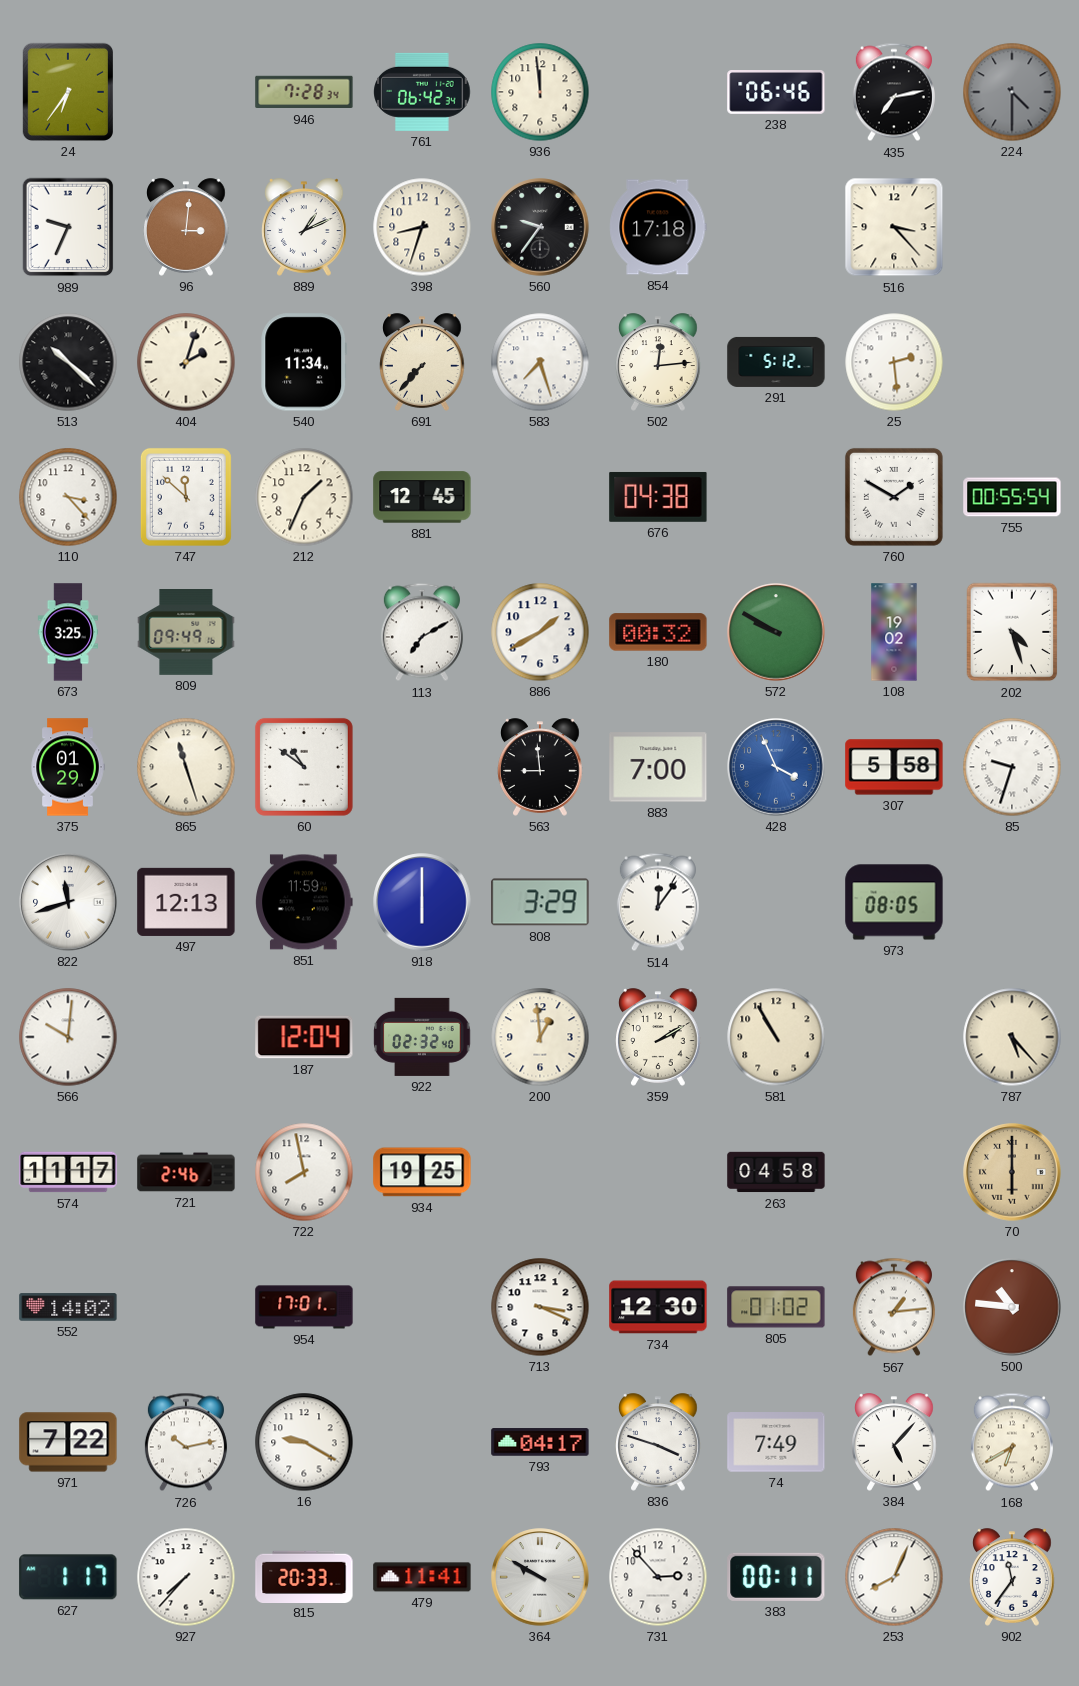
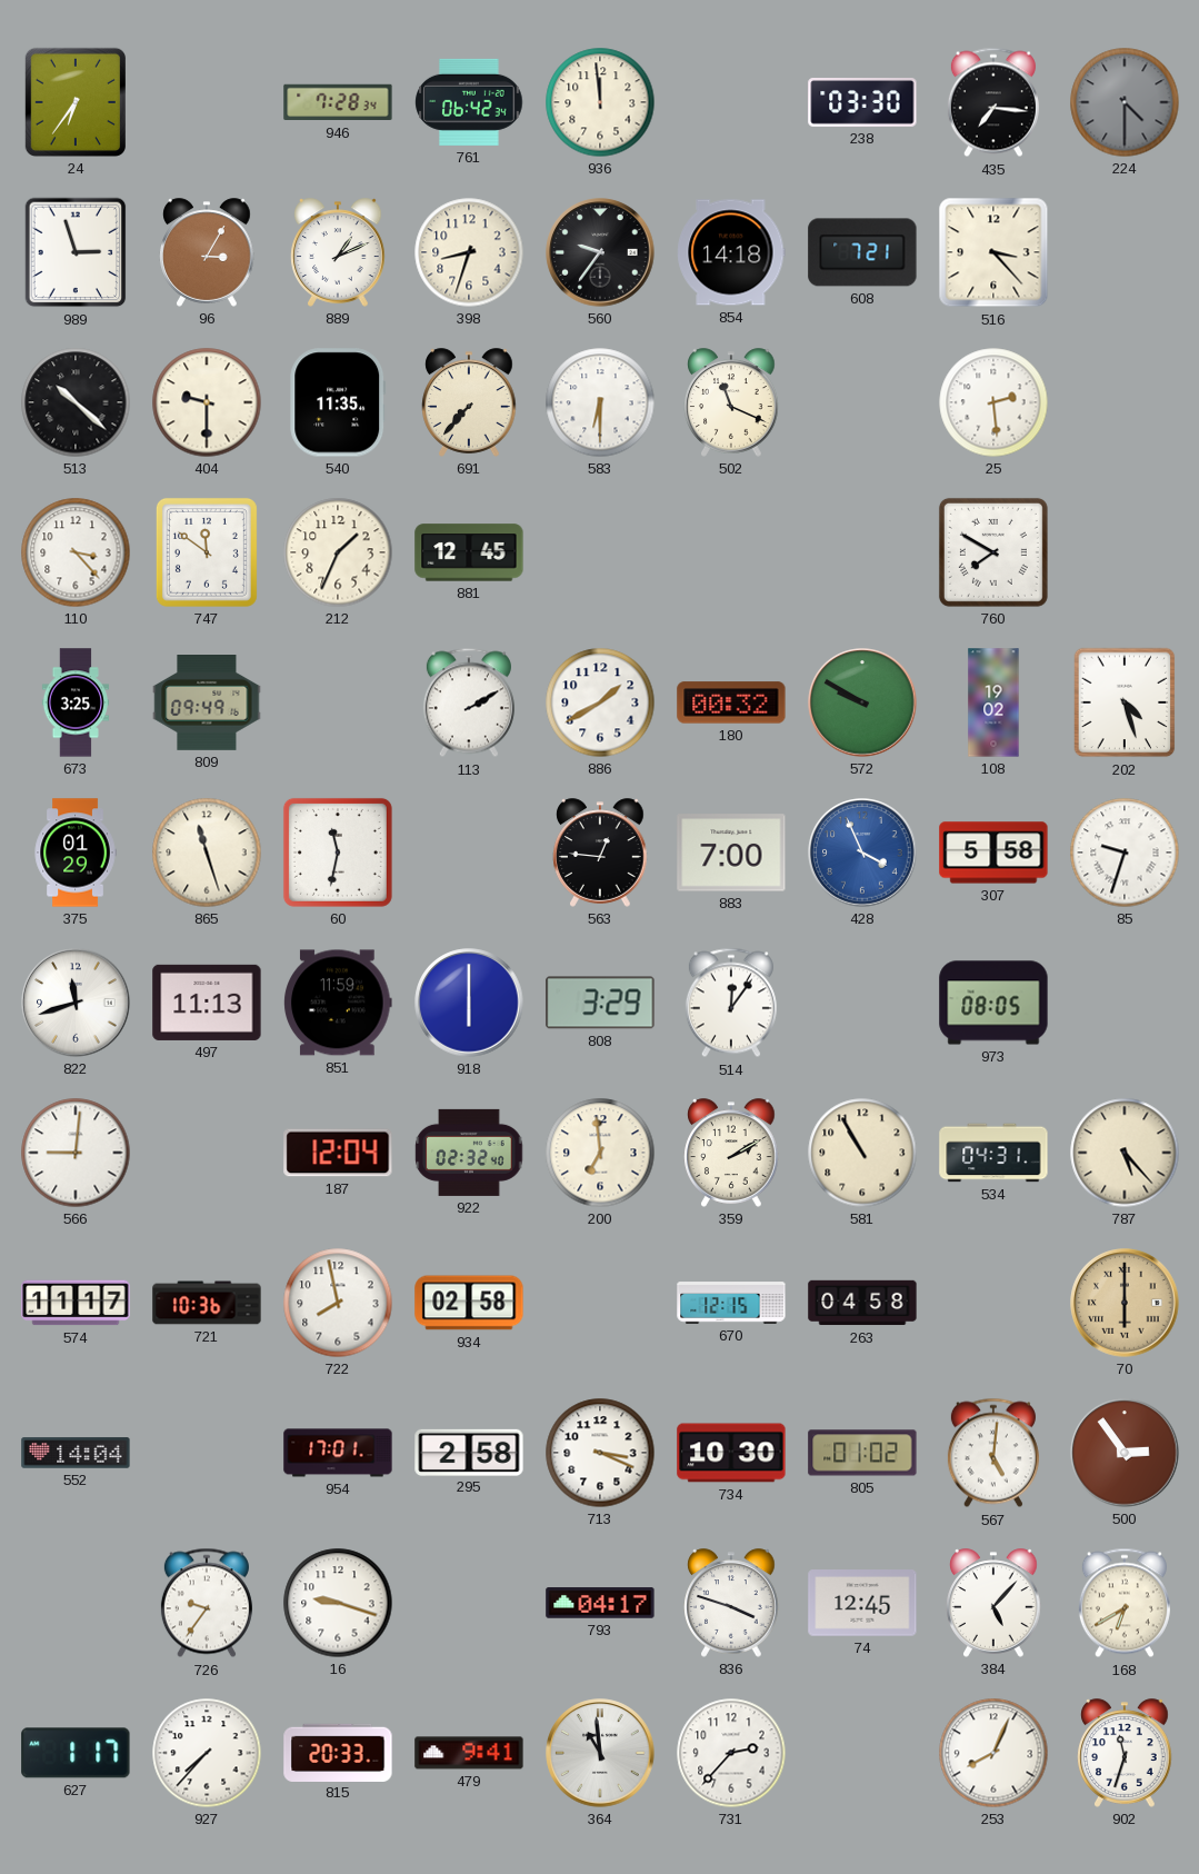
238: 06:46 -> 03:30 (862, 103)
435: 7:13 -> 7:16 (993, 102)
989: 9:34 -> 2:57 (76, 252)
96: 3:01 -> 3:05 (207, 252)
854: 17:18 -> 14:18 (731, 252)
608: none -> 7:21 (862, 252)
404: 2:03 -> 9:30 (207, 402)
540: 11:34 -> 11:35 (338, 402)
583: 7:27 -> 6:30 (600, 402)
502: 12:14 -> 11:19 (731, 402)
291: 5:12 -> none (776, 362)
747: 11:52 -> 11:51 (207, 552)
676: 04:38 -> none (658, 497)
760: 1:50 -> 7:50 (993, 552)
755: 00:55 -> none (1012, 497)
113: 7:10 -> 2:10 (469, 702)
60: 10:51 -> 11:32 (338, 853)
563: 8:59 -> 12:46 (600, 853)
497: 12:13 -> 11:13 (207, 1003)
566: 10:01 -> 9:01 (76, 1153)
200: 12:59 -> 6:59 (600, 1153)
534: none -> 04:31 (993, 1153)
721: 2:46 -> 10:36 (207, 1303)
934: 19:25 -> 02:58 (469, 1303)
670: none -> 12:15 (731, 1303)
552: 14:02 -> 14:04 (76, 1453)
295: none -> 2:58 (469, 1452)
734: 12:30 -> 10:30 (731, 1453)
567: 1:14 -> 5:01 (993, 1453)
500: 10:46 -> 2:54 (1125, 1453)
971: 7:22 -> none (68, 1442)
726: 10:13 -> 9:36 (207, 1603)
16: 9:20 -> 9:18 (338, 1603)
74: 7:49 -> 12:45 (862, 1603)
479: 11:41 -> 9:41 (469, 1753)
364: 9:50 -> 10:59 (600, 1753)
731: 2:53 -> 2:37 (731, 1753)
383: 00:11 -> none (776, 1577)
902: 11:36 -> 11:33 (1125, 1753)
